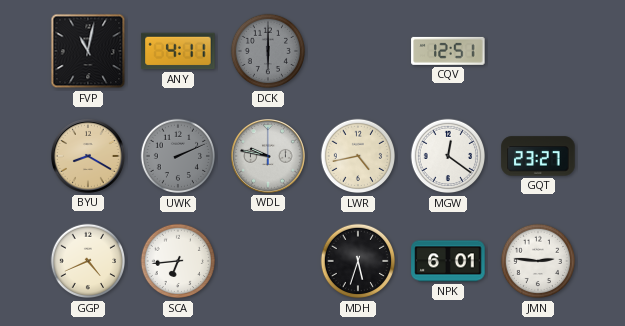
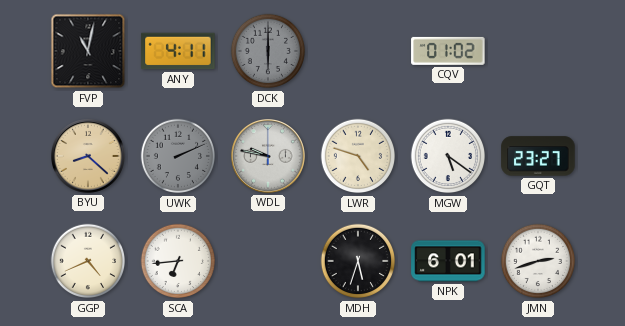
CQV: 12:51 -> 01:02 (448, 51)
BYU: 8:20 -> 8:22 (89, 157)
LWR: 4:43 -> 4:48 (358, 156)
MGW: 12:21 -> 5:21 (448, 156)
JMN: 2:46 -> 2:42 (538, 261)
